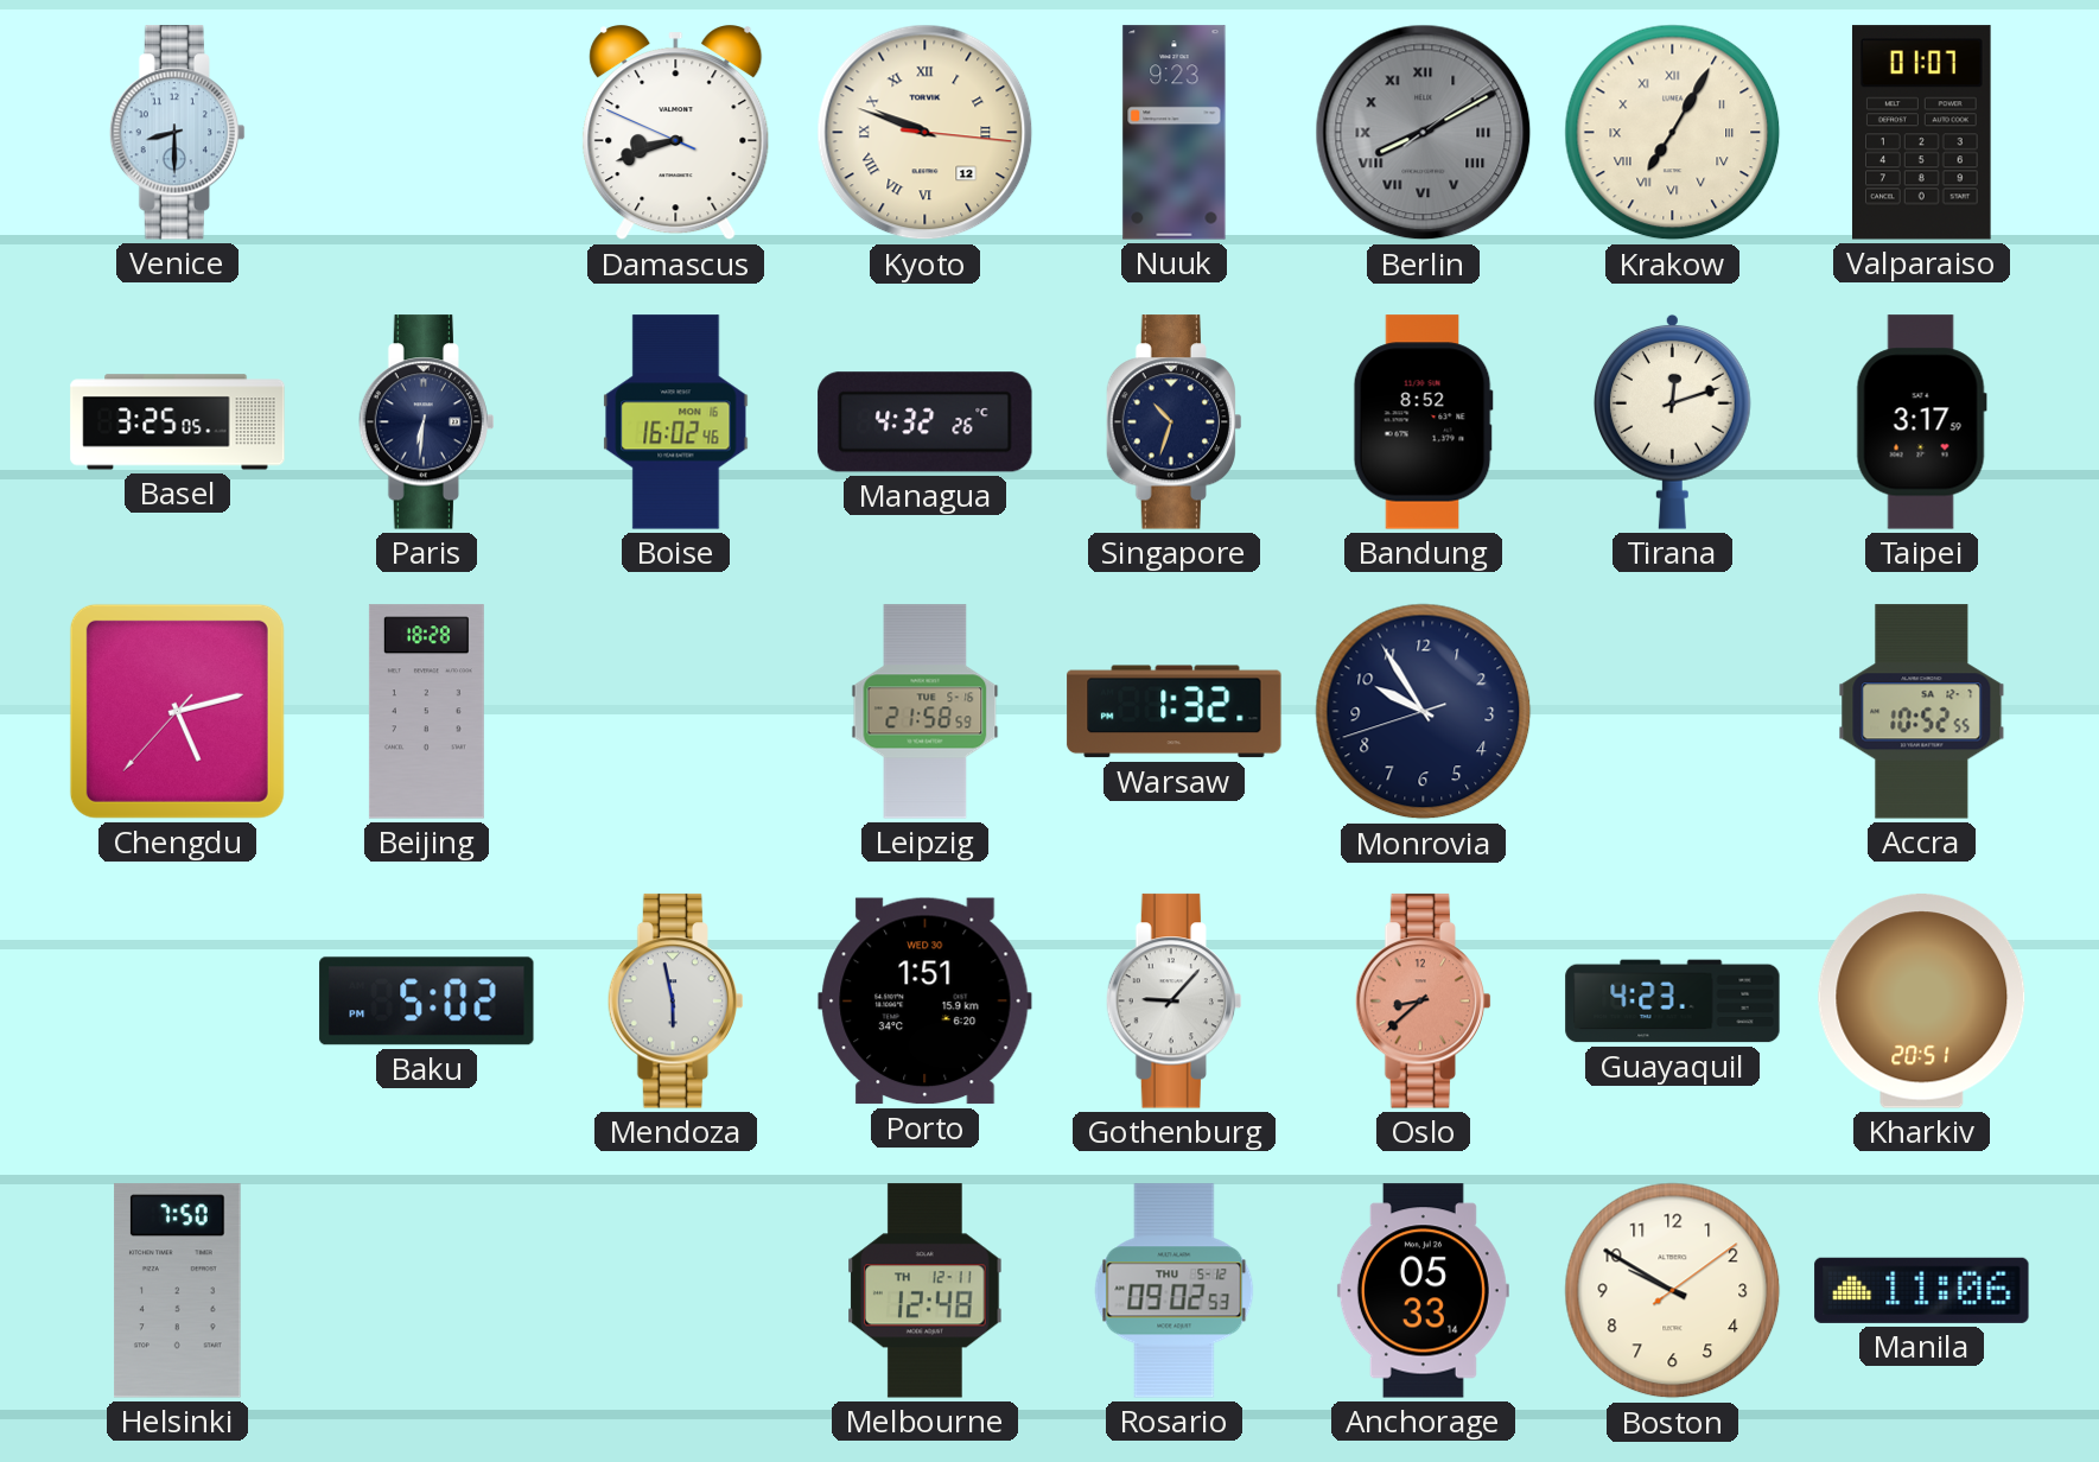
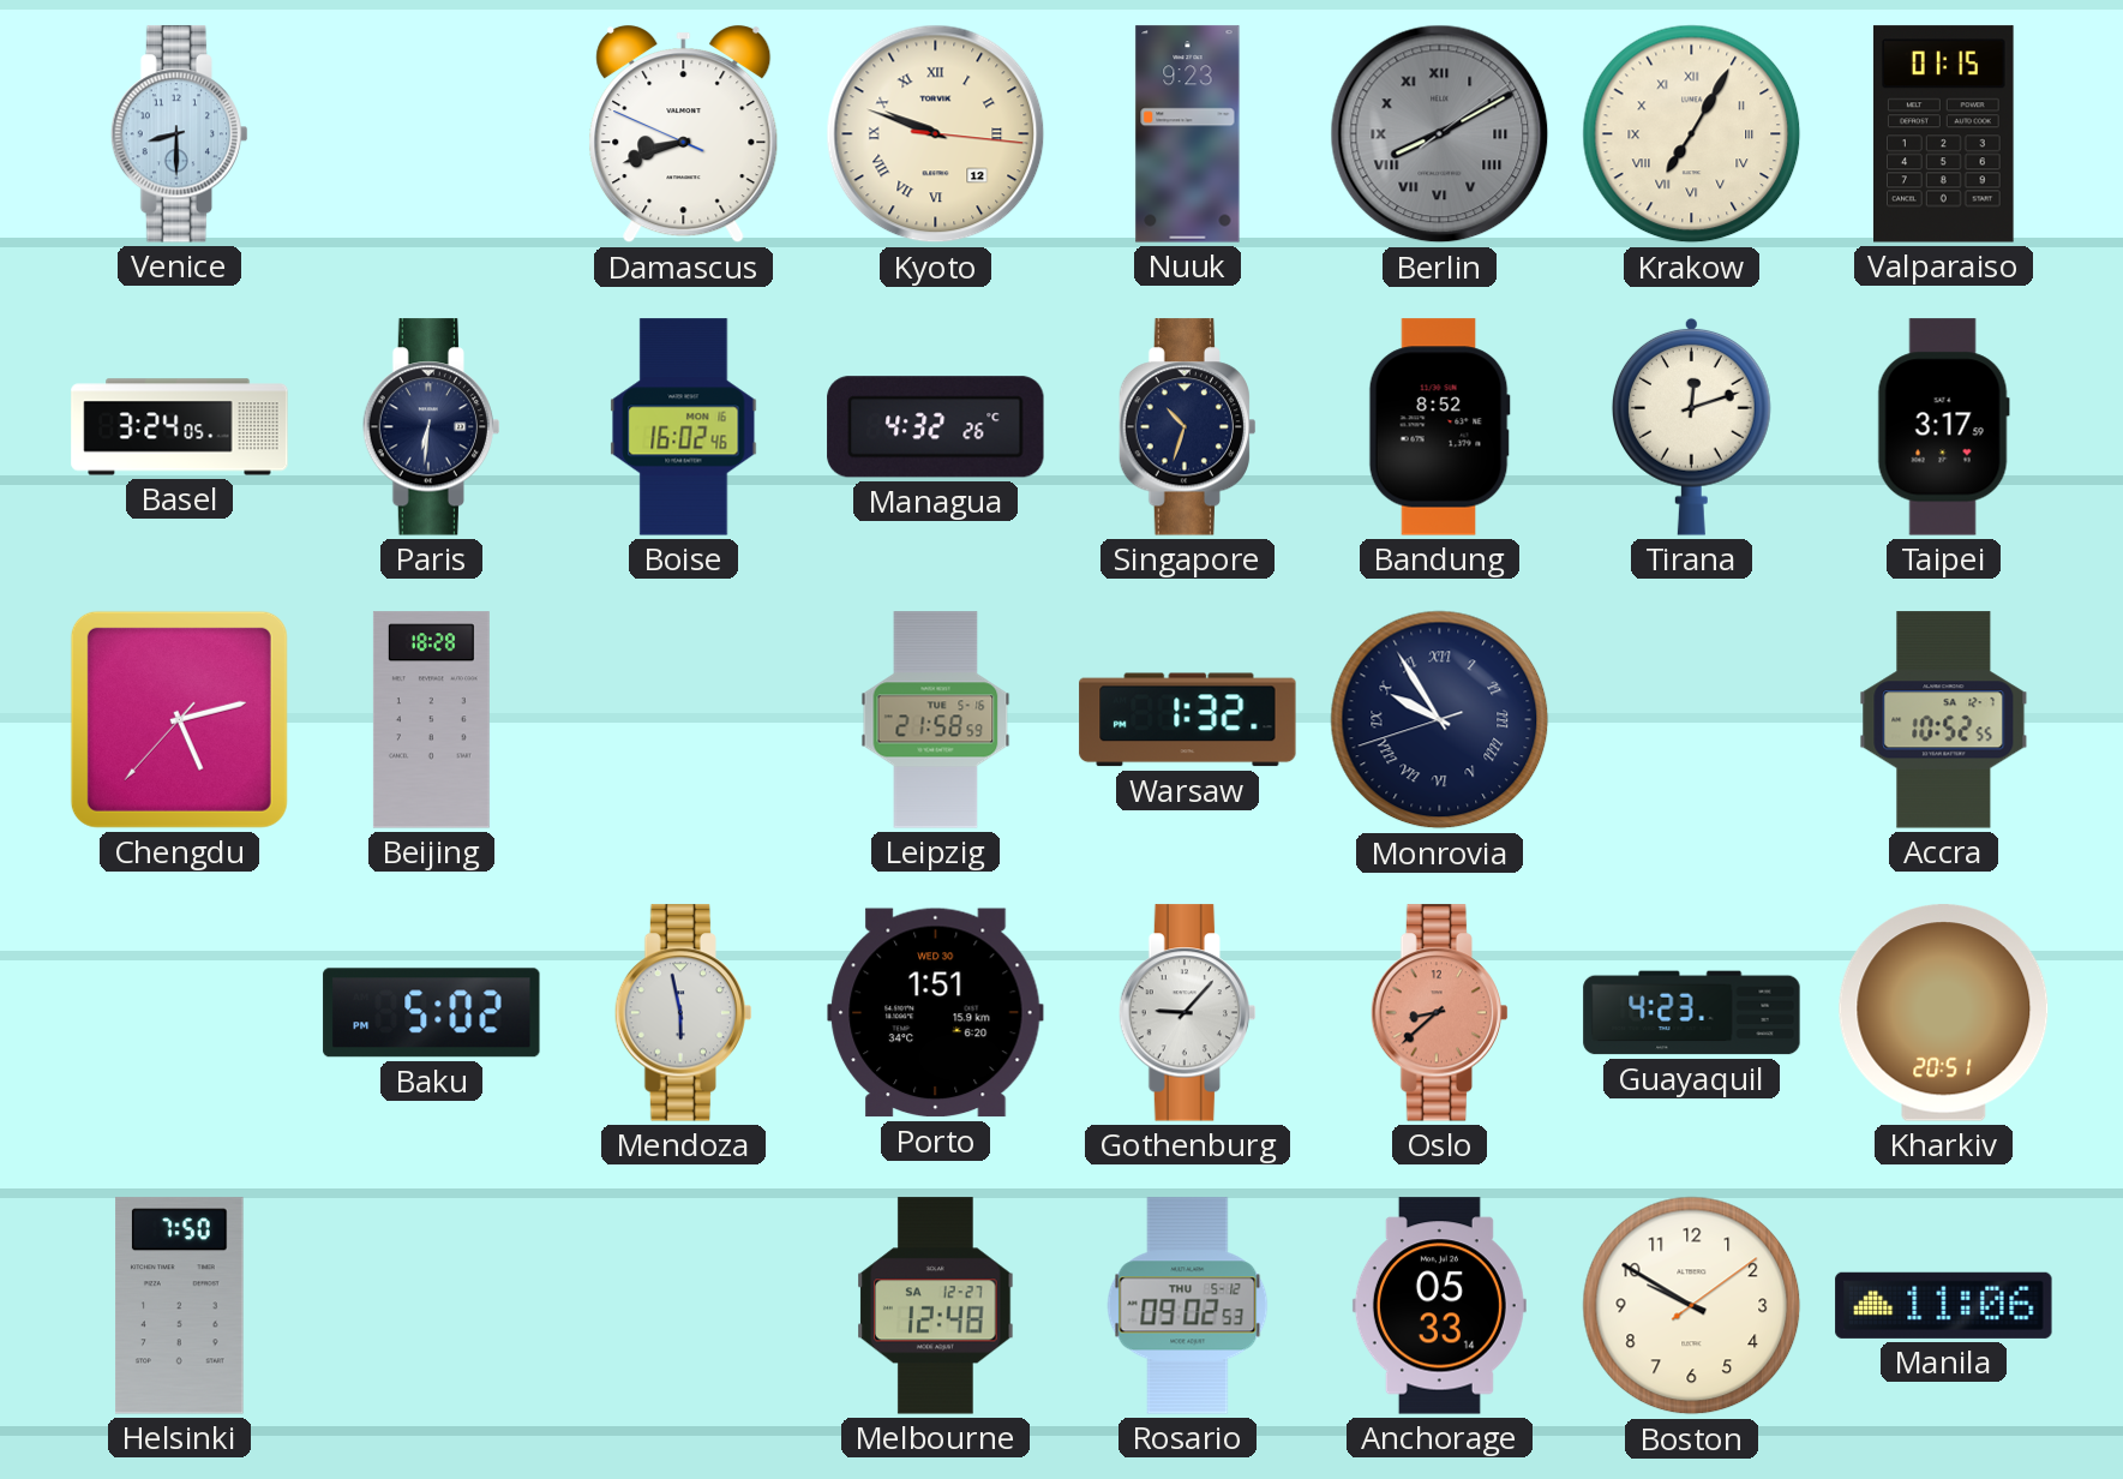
Valparaiso: 01:07 -> 01:15 (1944, 134)
Basel: 3:25 -> 3:24 (180, 427)
Monrovia numerals: Arabic -> Roman (1440, 720)
Melbourne date: TH 12-11 -> SA 12-27 (936, 1306)
